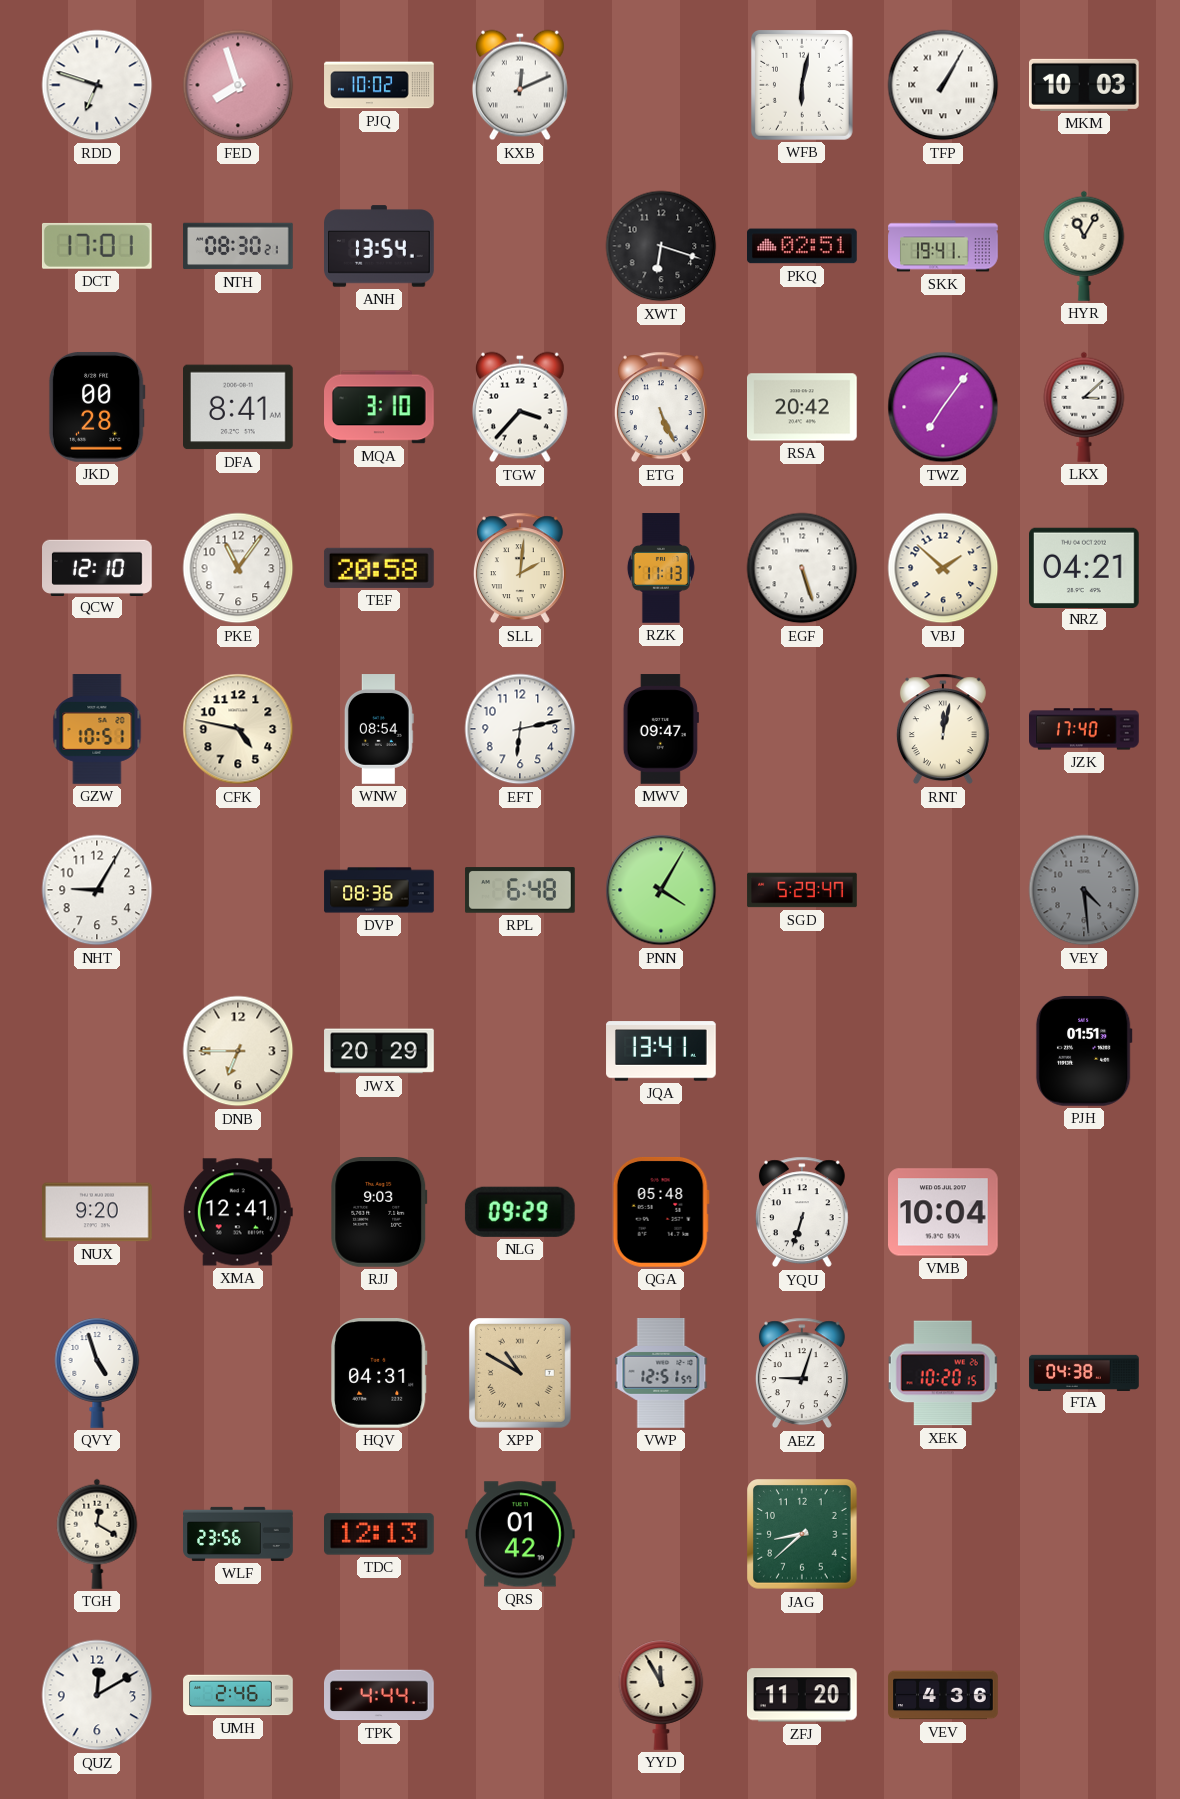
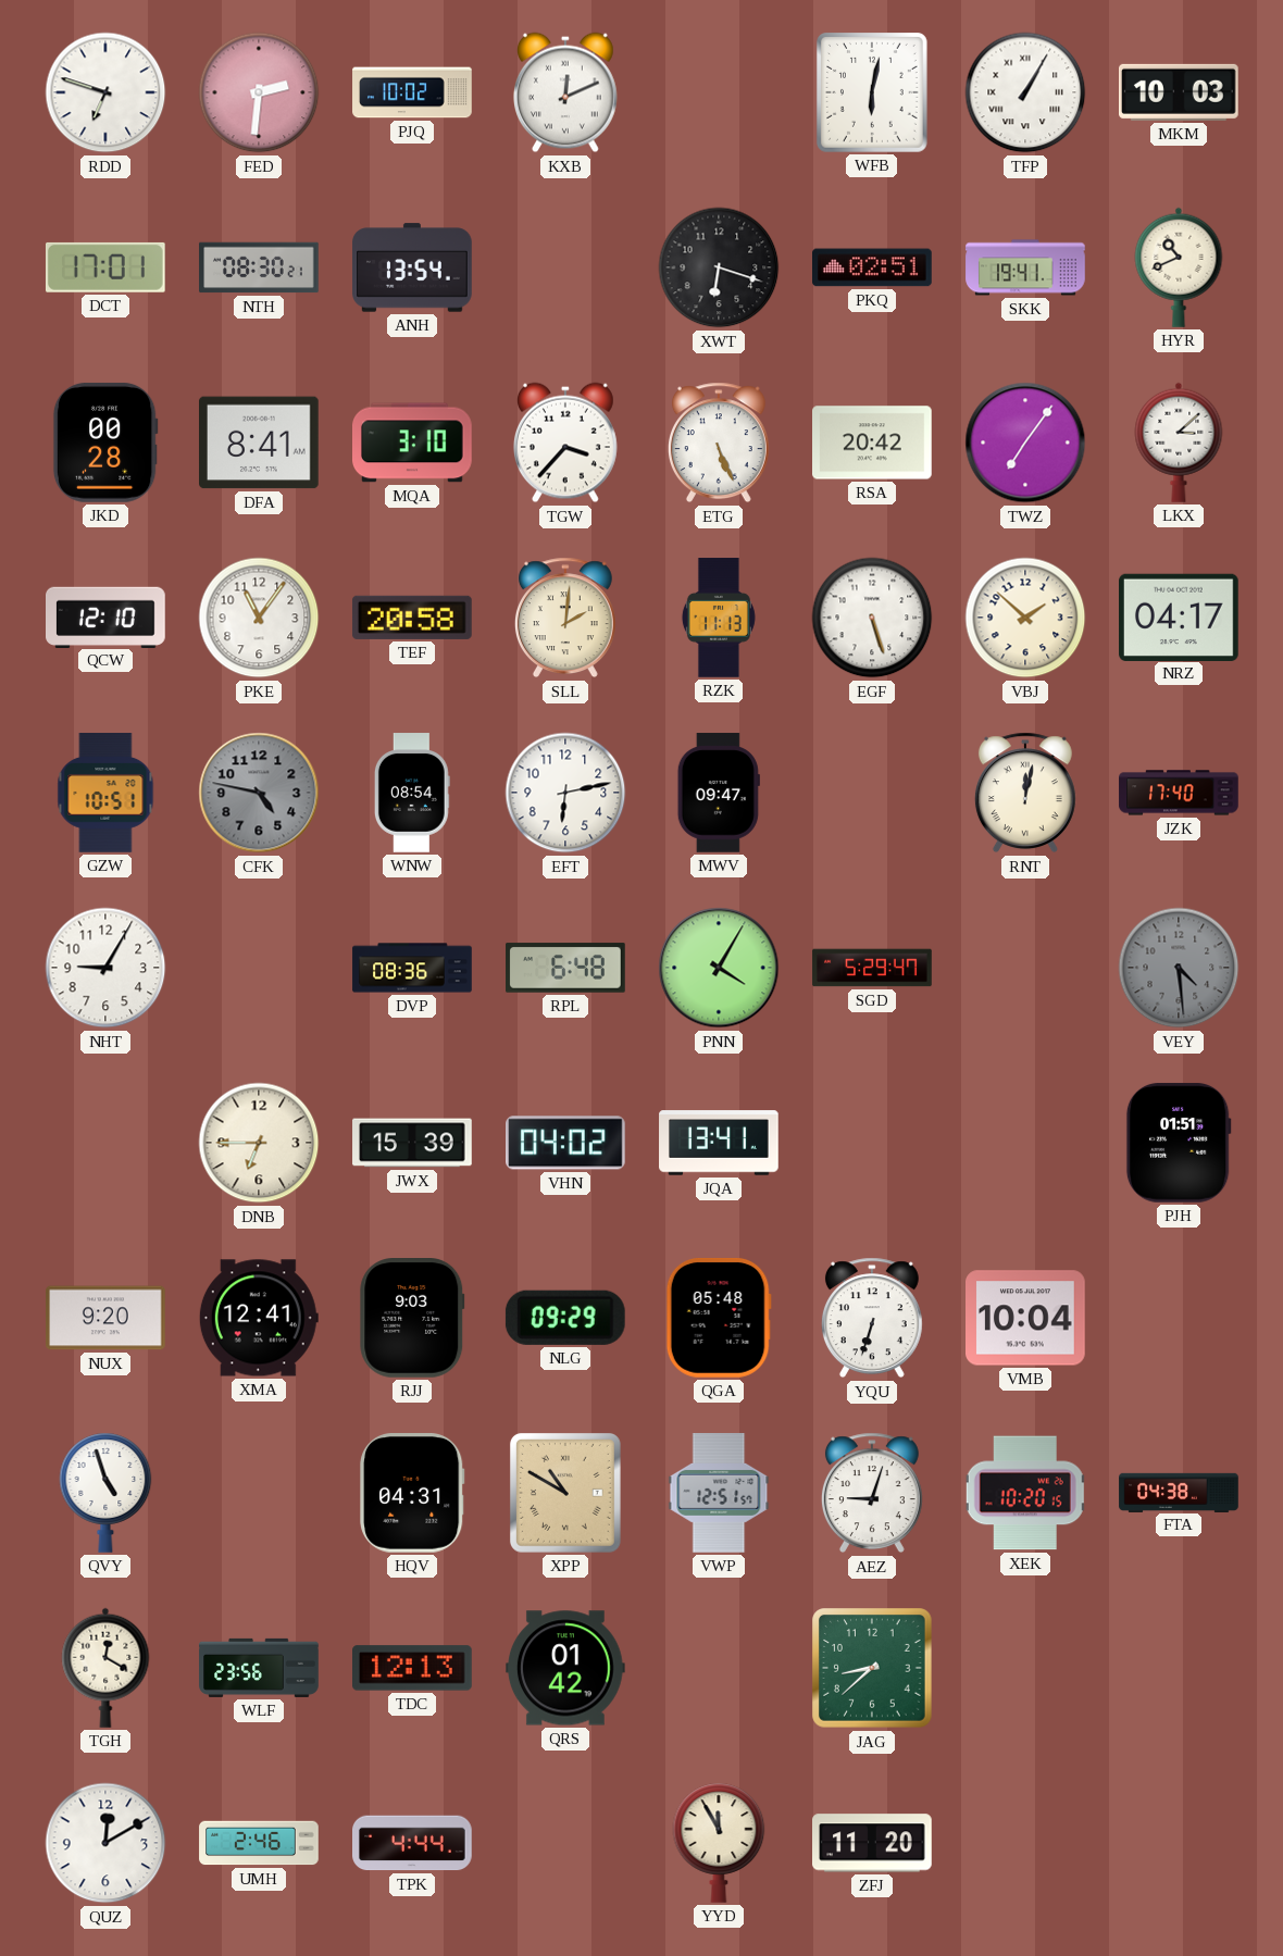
FED: 7:57 -> 2:31 (259, 92)
HYR: 11:05 -> 10:41 (1179, 267)
NRZ: 04:21 -> 04:17 (1180, 616)
CFK dial: cream -> grey (259, 793)
JWX: 20:29 -> 15:39 (412, 1143)
VHN: none -> 04:02 (566, 1143)
VEV: 4:36 -> none (943, 1695)
